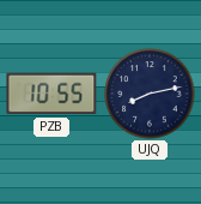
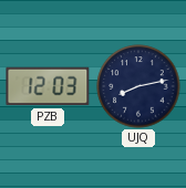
PZB: 10:55 -> 12:03 (48, 86)
